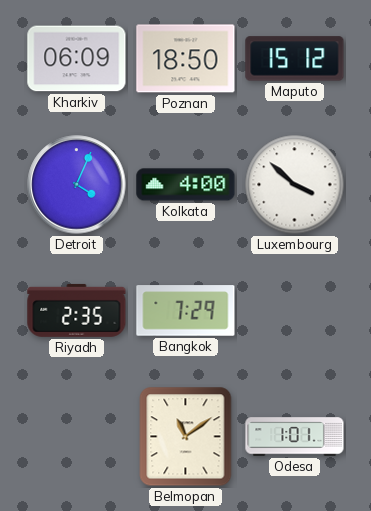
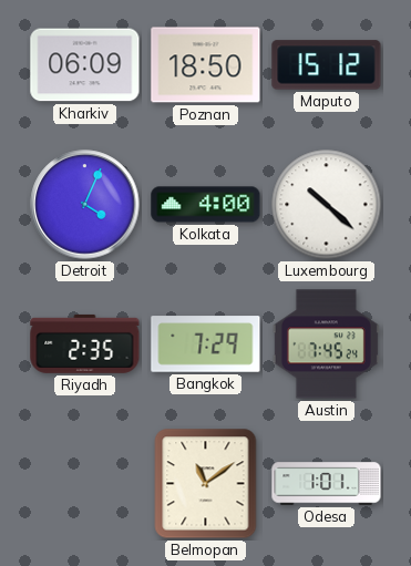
Luxembourg: 3:52 -> 10:22 (327, 205)
Austin: none -> 7:45 (326, 344)
